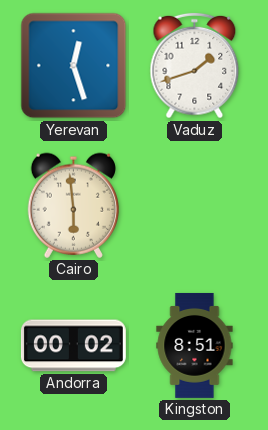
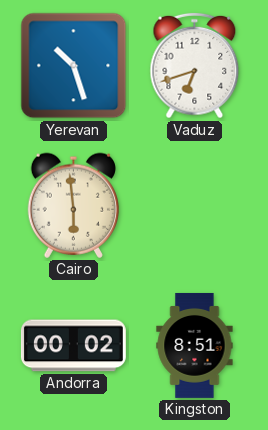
Yerevan: 12:27 -> 10:27 (74, 66)
Vaduz: 1:42 -> 6:42 (195, 66)
